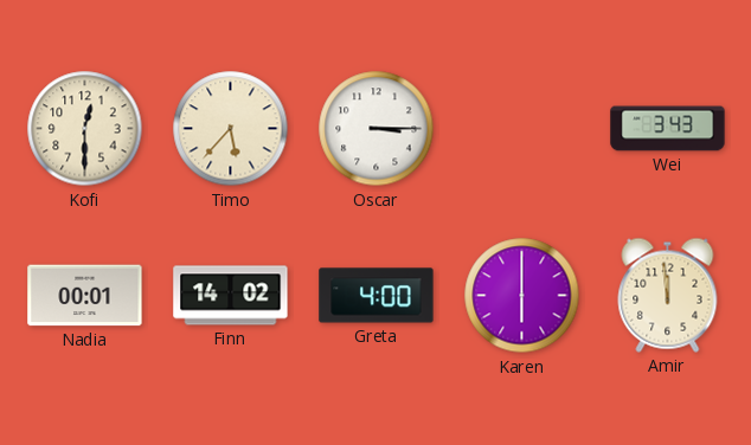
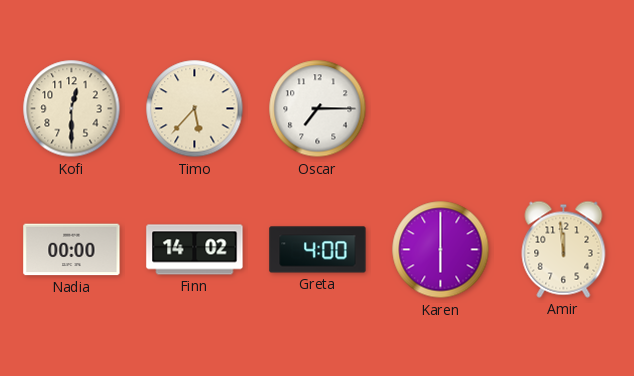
Oscar: 3:15 -> 7:15 (318, 109)
Wei: 3:43 -> none (668, 129)
Nadia: 00:01 -> 00:00 (72, 250)
